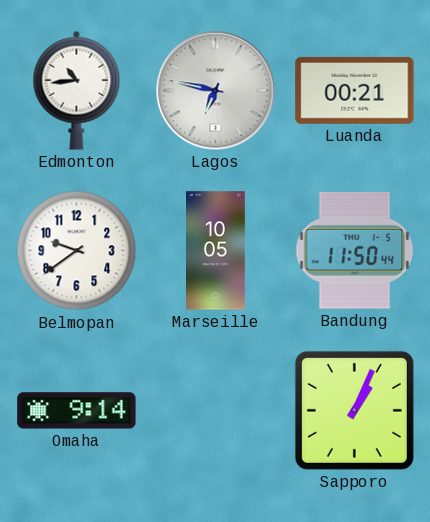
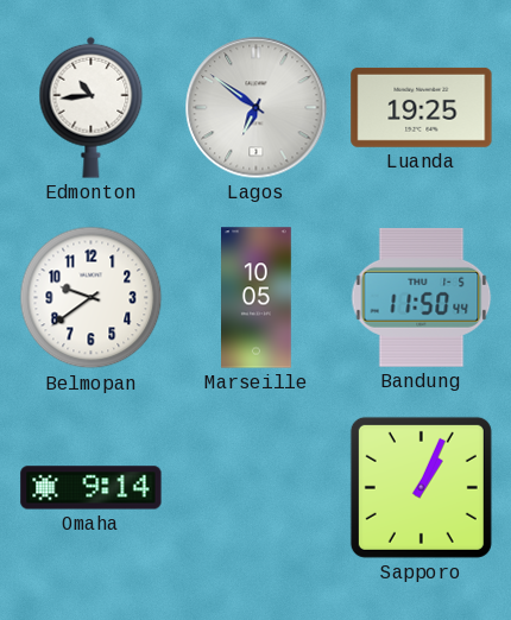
Lagos: 6:47 -> 6:51 (257, 108)
Luanda: 00:21 -> 19:25 (422, 107)
